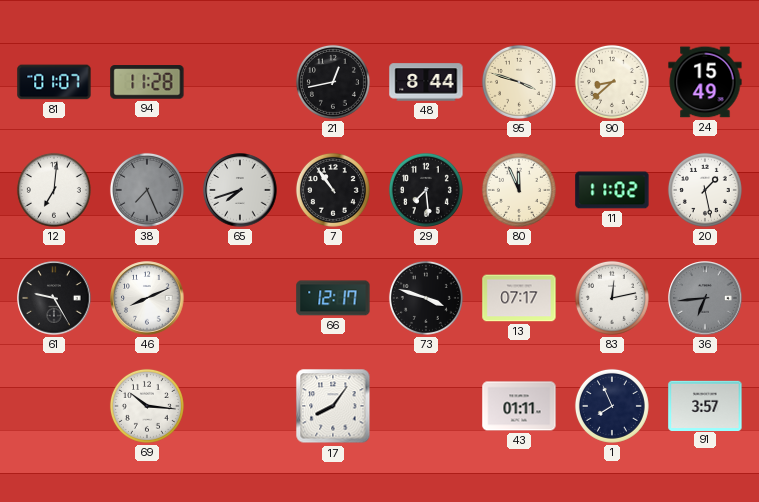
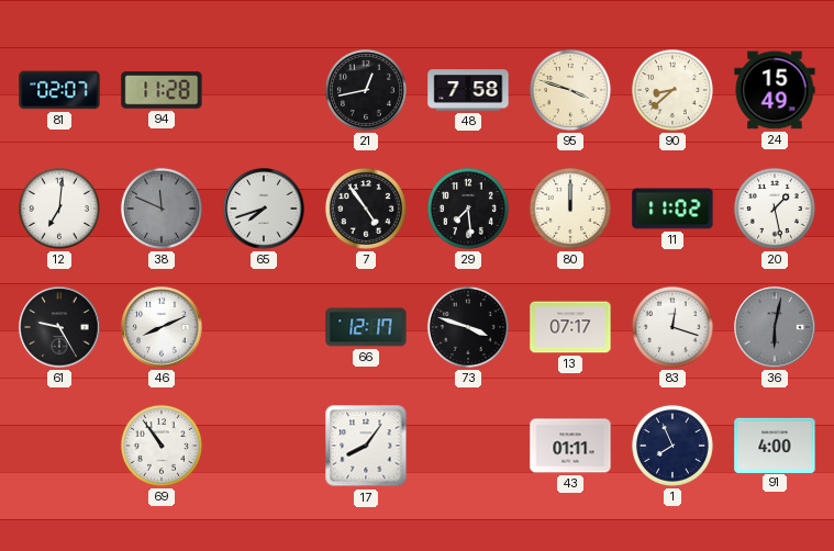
81: 01:07 -> 02:07 (59, 90)
48: 8:44 -> 7:58 (468, 90)
38: 7:26 -> 11:49 (162, 209)
7: 10:54 -> 4:54 (366, 209)
80: 11:56 -> 12:00 (570, 209)
83: 12:13 -> 12:18 (672, 327)
36: 6:44 -> 6:02 (775, 327)
69: 10:16 -> 10:54 (162, 446)
91: 3:57 -> 4:00 (775, 445)
